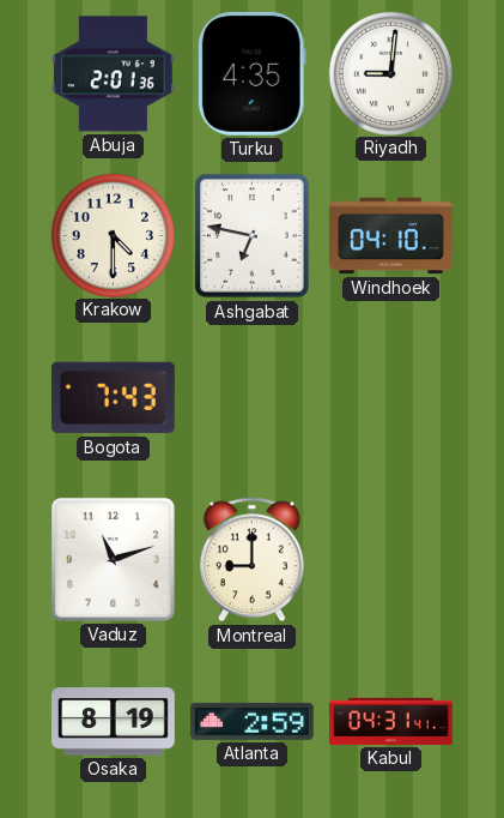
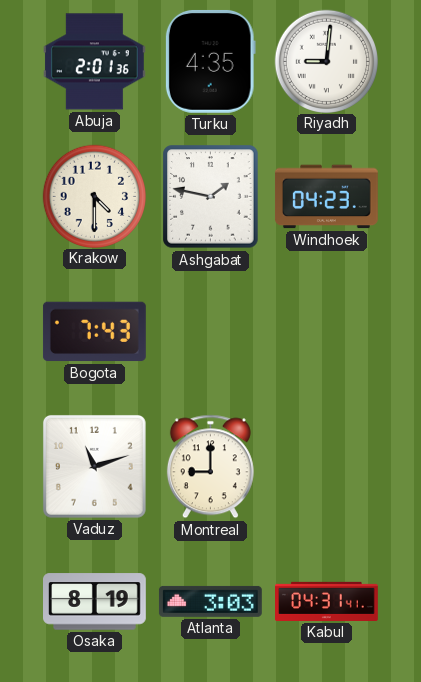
Ashgabat: 6:47 -> 1:47 (211, 197)
Windhoek: 04:10 -> 04:23 (326, 197)
Atlanta: 2:59 -> 3:03 (210, 601)
